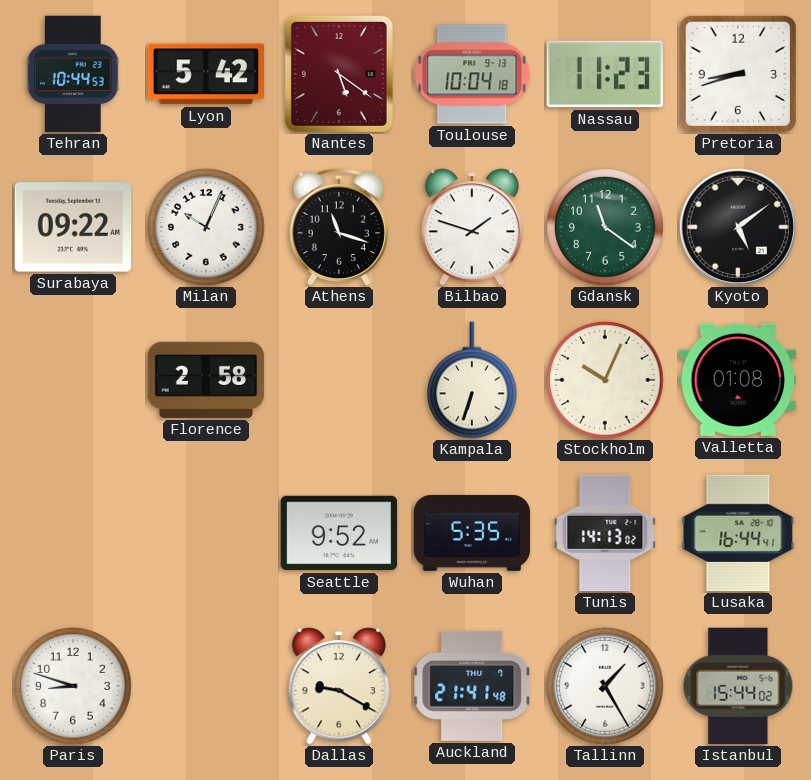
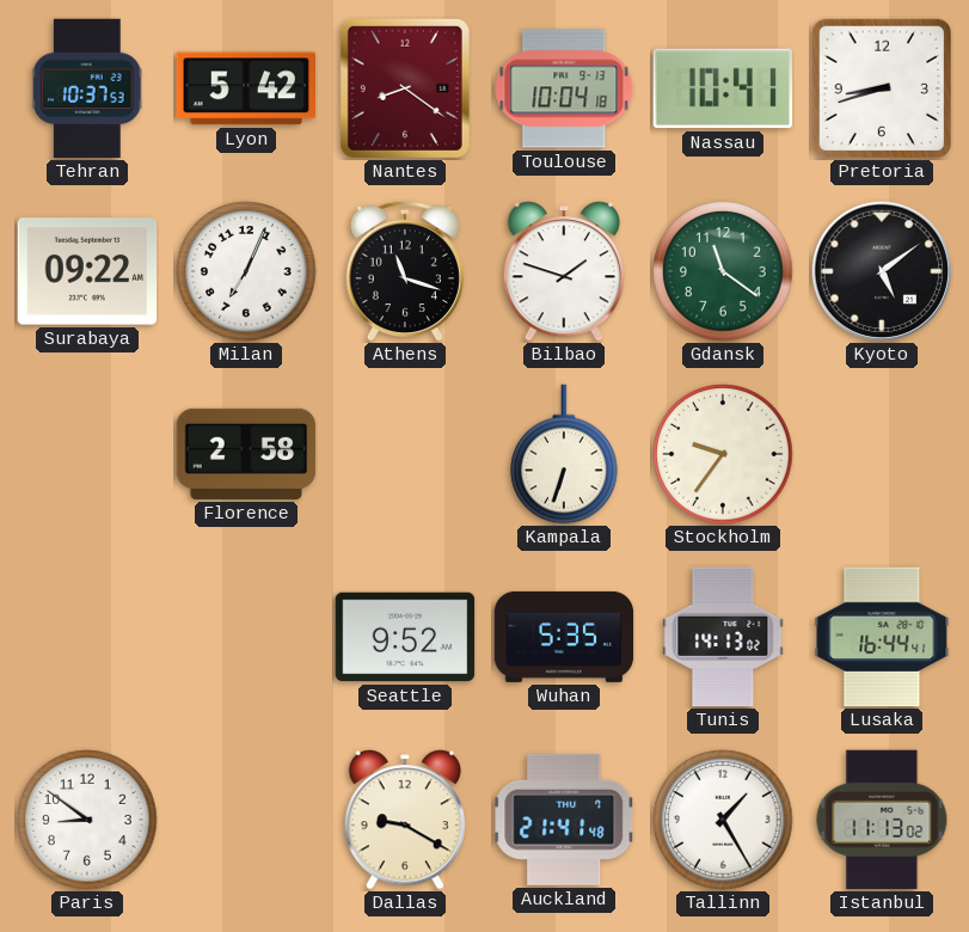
Tehran: 10:44 -> 10:37 (87, 88)
Nantes: 5:21 -> 8:21 (405, 88)
Nassau: 11:23 -> 10:41 (722, 88)
Milan: 10:04 -> 7:04 (246, 271)
Stockholm: 10:04 -> 9:36 (723, 454)
Valletta: 01:08 -> none (738, 380)
Paris: 8:48 -> 8:51 (87, 820)
Istanbul: 15:44 -> 11:13 (882, 820)
